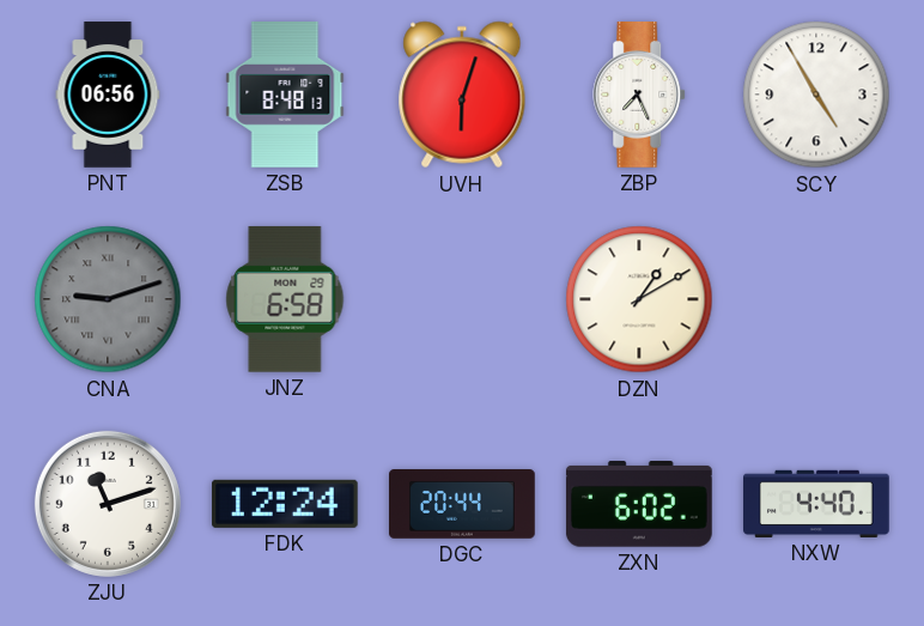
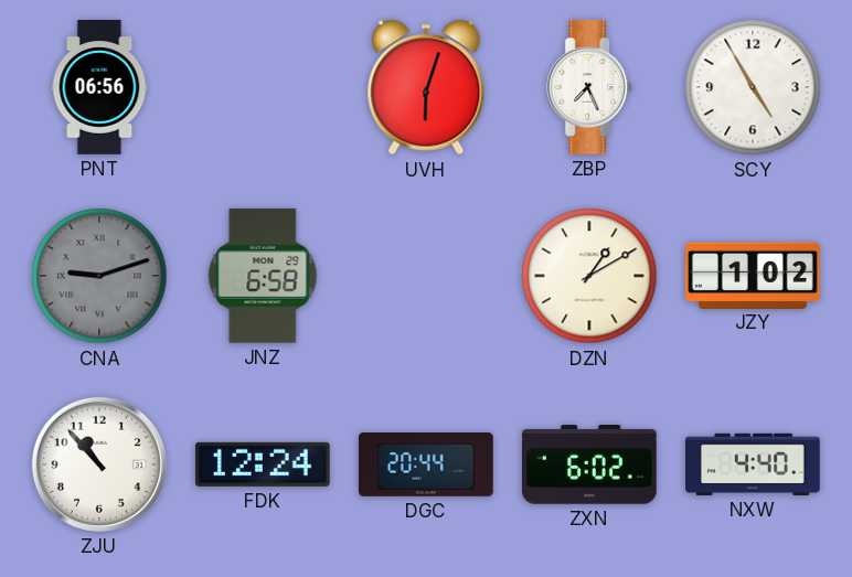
ZSB: 8:48 -> none (285, 96)
JZY: none -> 1:02 (754, 275)
ZJU: 11:12 -> 10:53 (99, 464)
